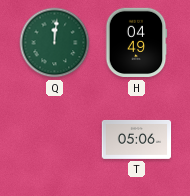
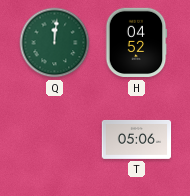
H: 04:49 -> 04:52 (136, 43)
